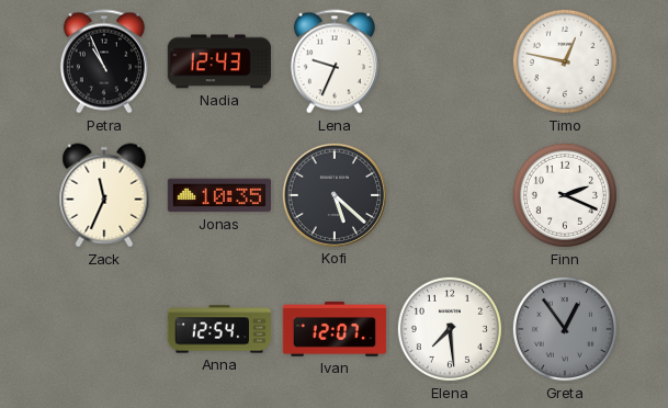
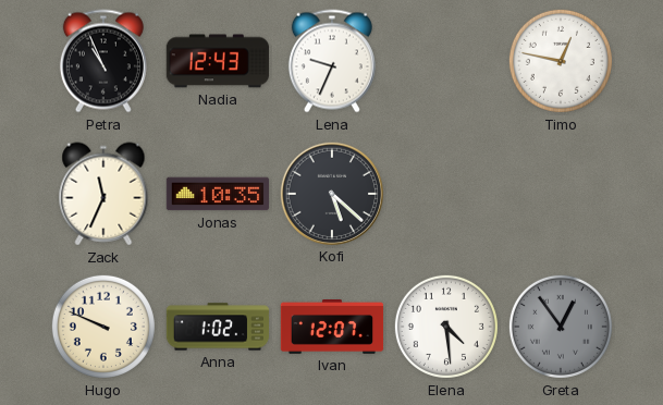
Finn: 2:19 -> none (565, 195)
Hugo: none -> 9:49 (103, 327)
Anna: 12:54 -> 1:02 (218, 327)
Elena: 7:29 -> 4:29 (446, 327)
